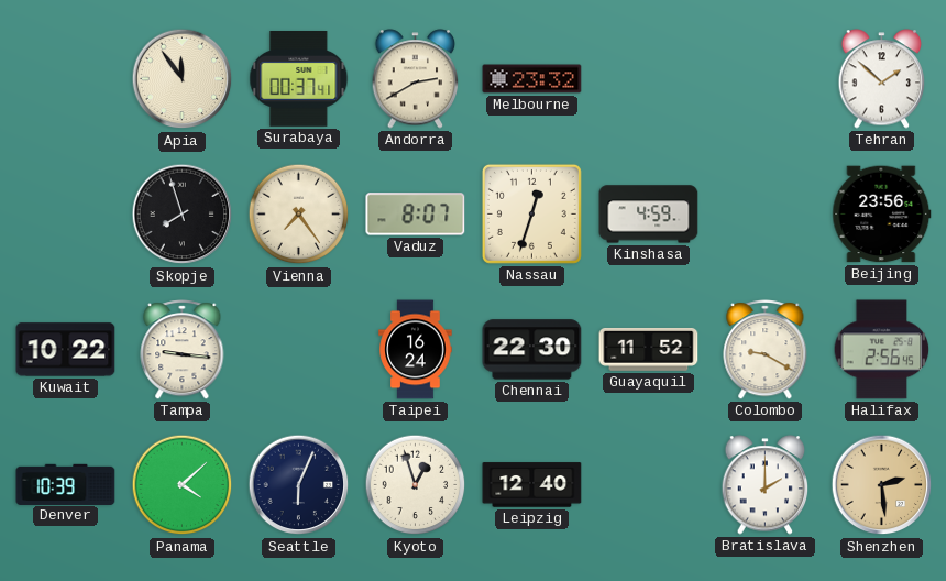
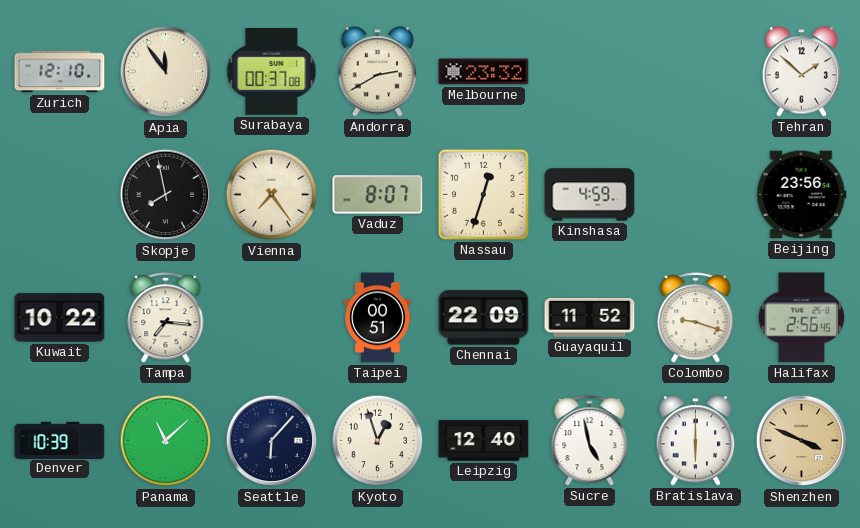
Zurich: none -> 12:10 (60, 72)
Surabaya: 00:37:41 -> 00:37:08 (272, 72)
Skopje: 7:57 -> 7:58 (166, 195)
Tampa: 9:16 -> 7:16 (166, 318)
Taipei: 16:24 -> 00:51 (378, 318)
Chennai: 22:30 -> 22:09 (484, 318)
Colombo: 9:20 -> 9:18 (696, 318)
Panama: 4:08 -> 11:08 (166, 441)
Seattle: 6:04 -> 6:07 (272, 441)
Sucre: none -> 4:58 (590, 441)
Bratislava: 2:00 -> 6:00 (696, 441)
Shenzhen: 2:29 -> 3:49 (802, 441)
